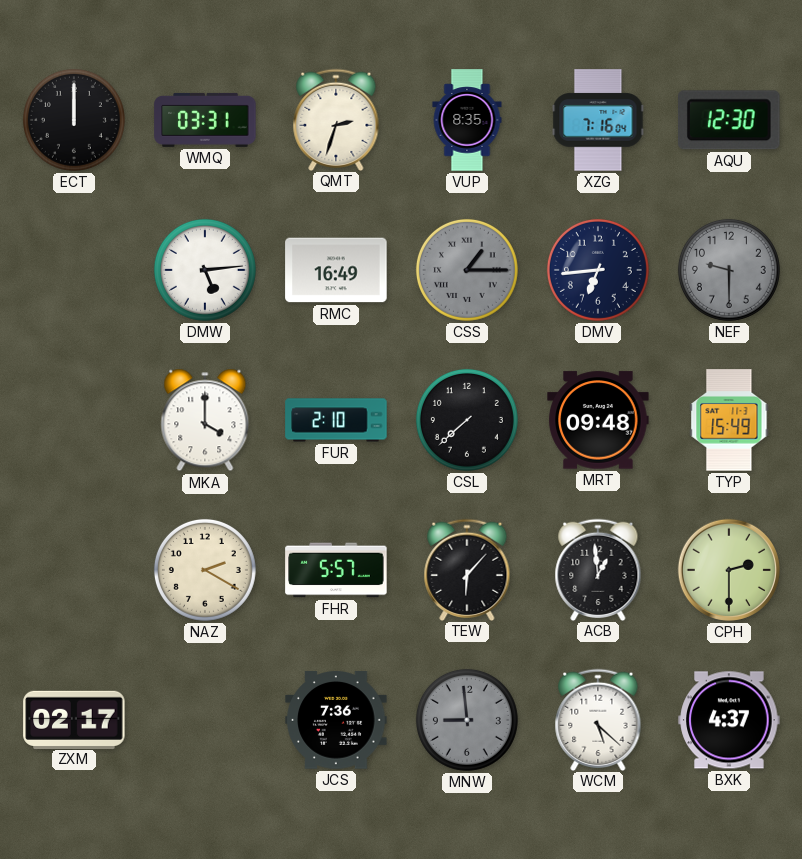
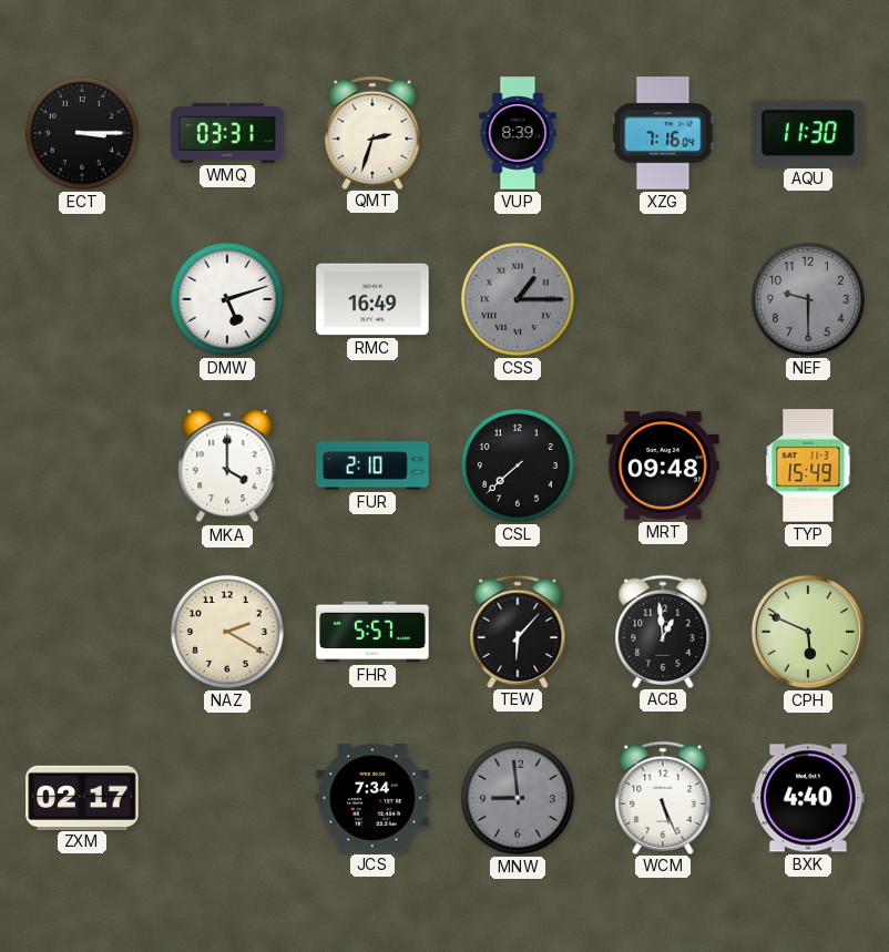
ECT: 12:00 -> 3:15 (82, 133)
VUP: 8:35 -> 8:39 (518, 133)
AQU: 12:30 -> 11:30 (809, 133)
DMW: 5:14 -> 5:12 (227, 299)
DMV: 6:44 -> none (598, 270)
CPH: 2:30 -> 5:49 (808, 632)
JCS: 7:36 -> 7:34 (372, 798)
WCM: 5:22 -> 5:26 (663, 797)
BXK: 4:37 -> 4:40 (808, 798)
